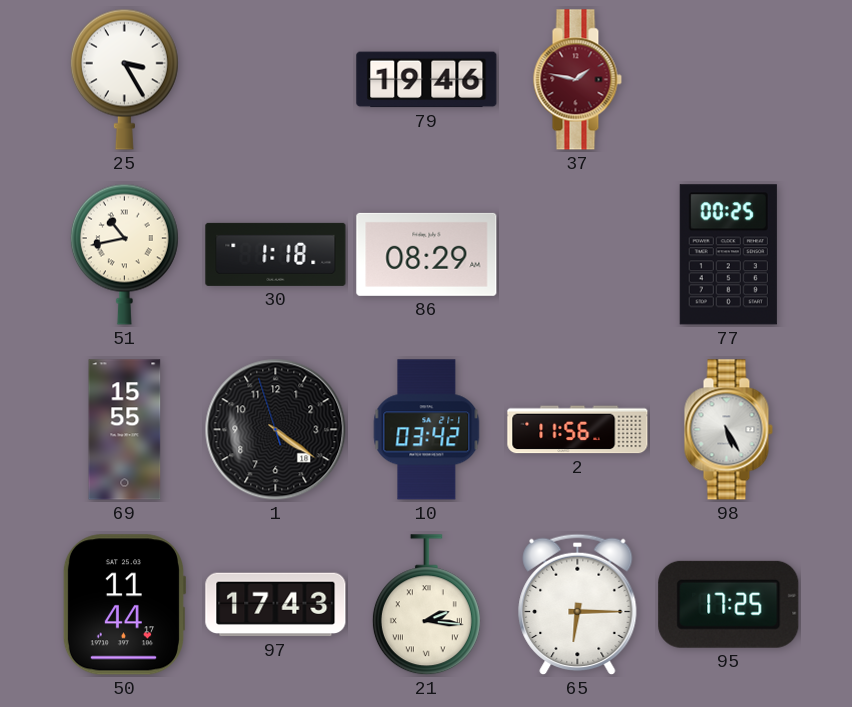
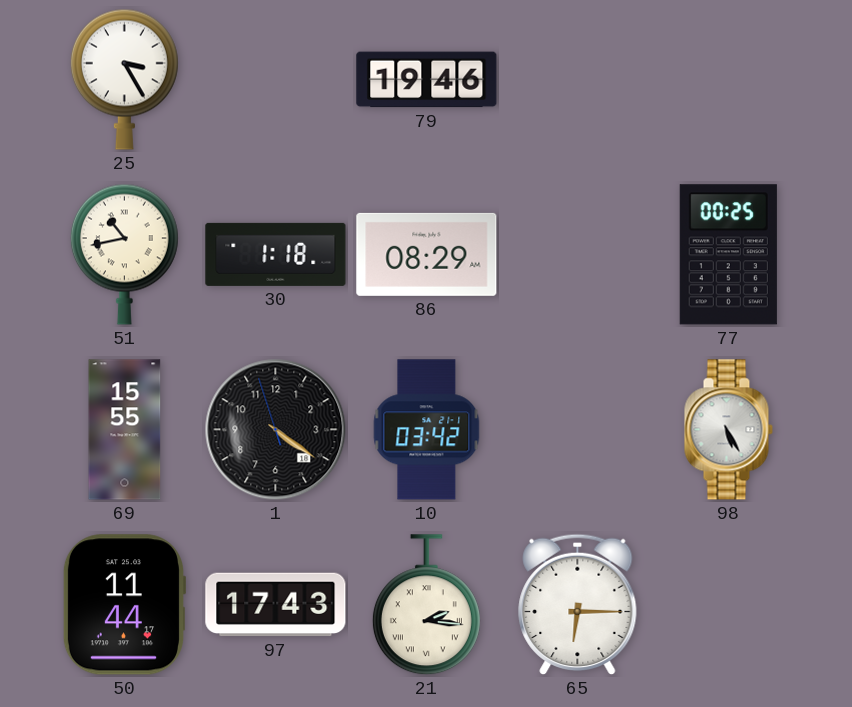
37: 1:47 -> none (577, 80)
2: 11:56 -> none (578, 430)
95: 17:25 -> none (729, 604)
